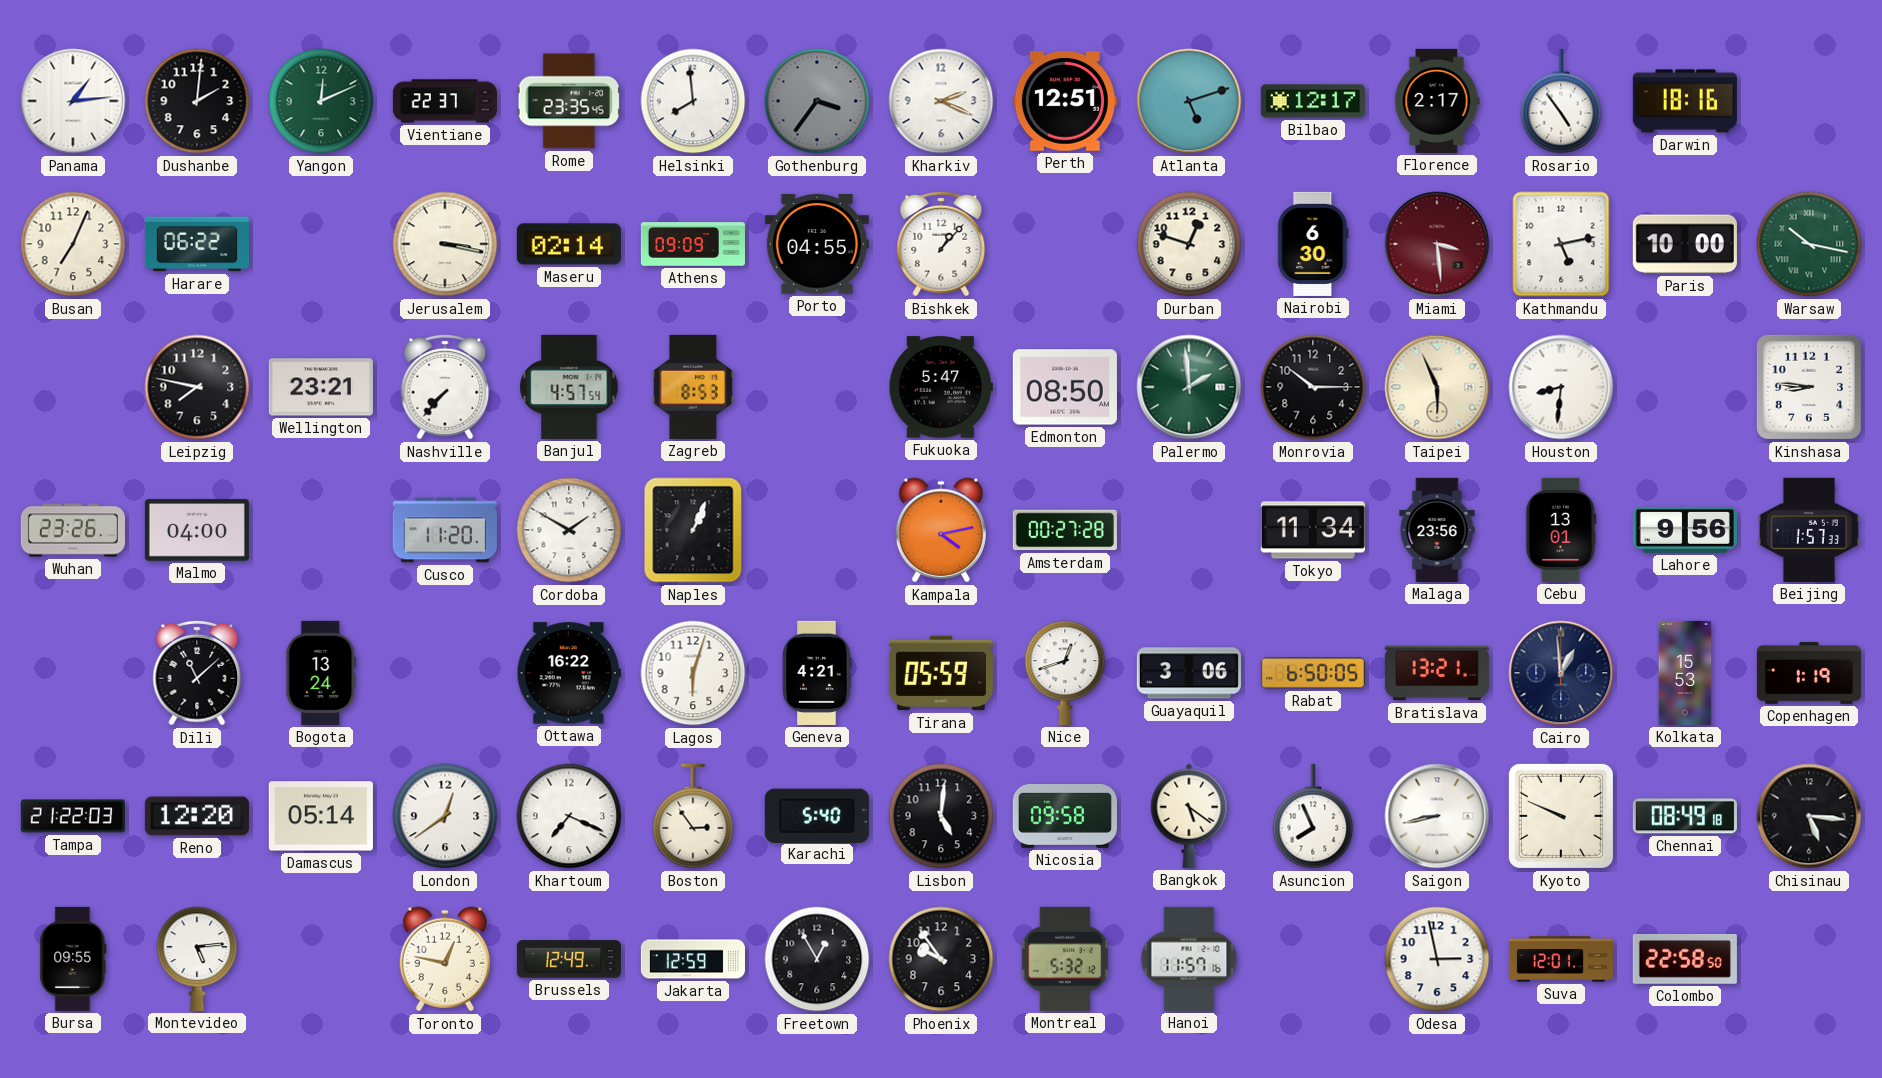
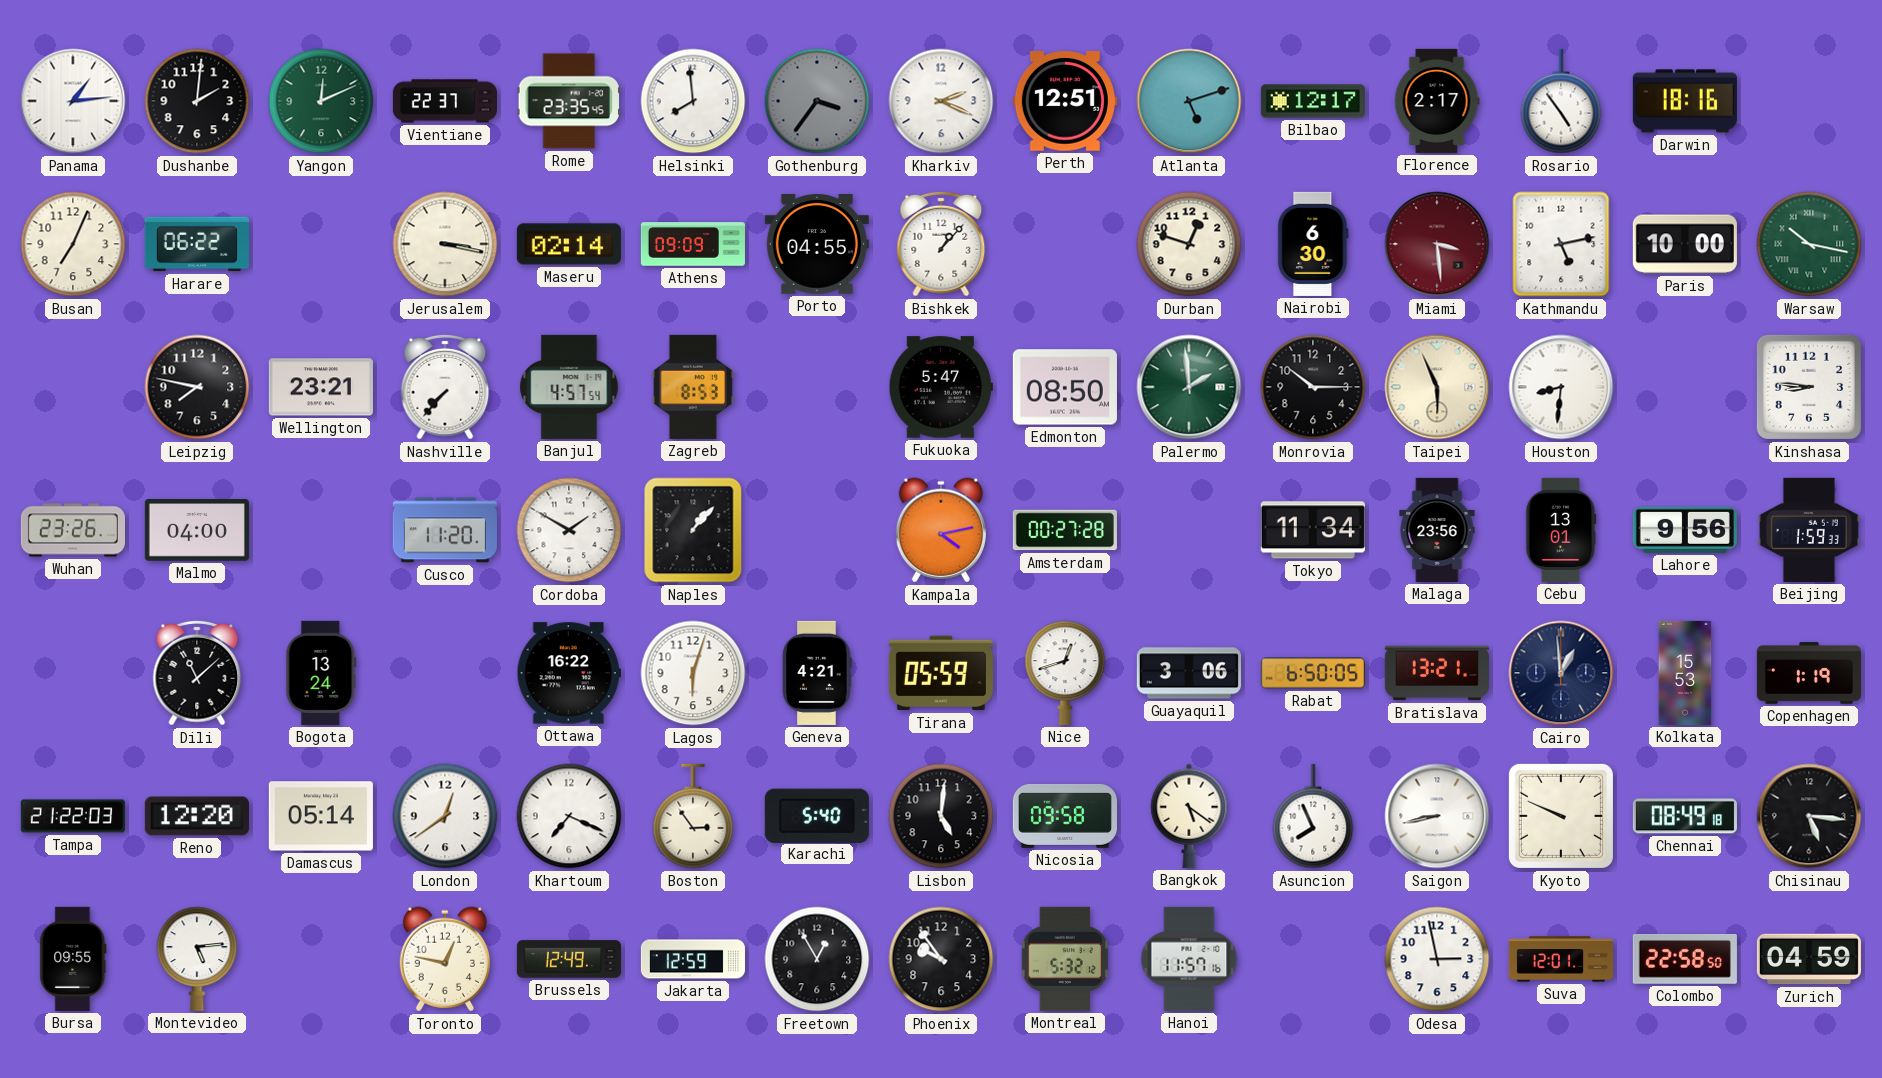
Naples: 1:04 -> 1:07 (693, 530)
Beijing: 1:57 -> 1:59 (1809, 530)
Zurich: none -> 04:59 (1809, 959)
